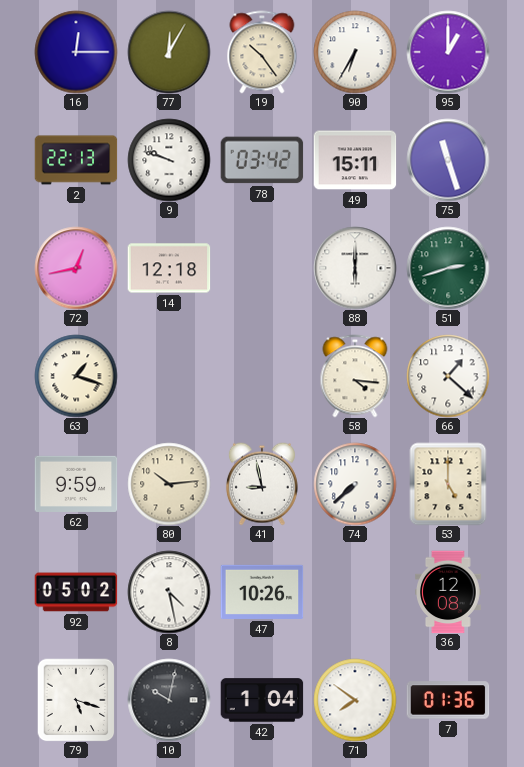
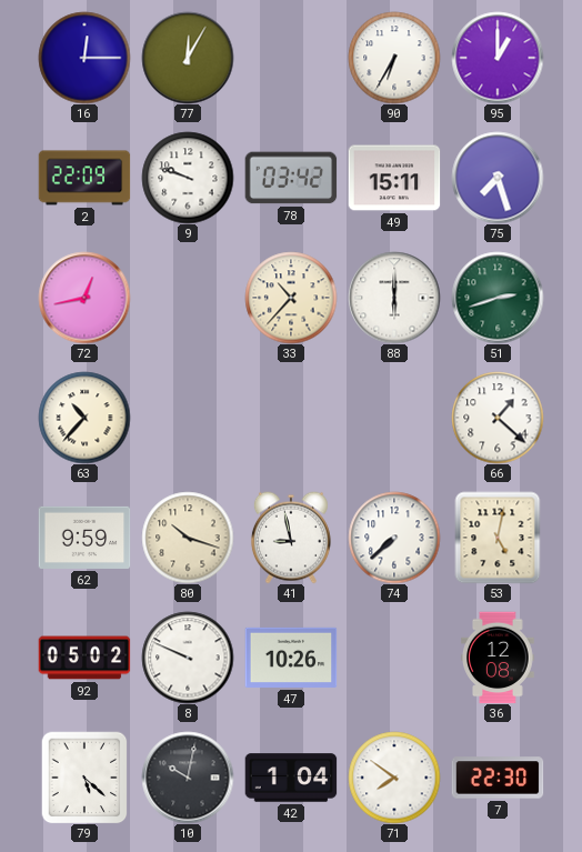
19: 10:24 -> none (262, 52)
2: 22:13 -> 22:09 (84, 178)
75: 11:27 -> 7:27 (498, 178)
14: 12:18 -> none (169, 268)
33: none -> 10:37 (291, 298)
63: 1:18 -> 10:37 (84, 418)
58: 4:16 -> none (355, 376)
80: 10:14 -> 10:18 (188, 538)
53: 5:00 -> 5:02 (498, 538)
8: 4:28 -> 9:49 (188, 658)
79: 5:18 -> 5:22 (84, 778)
7: 01:36 -> 22:30 (498, 778)
